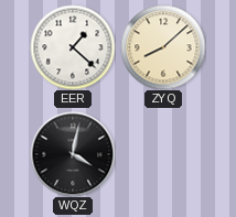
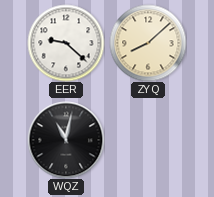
EER: 1:22 -> 9:22 (66, 43)
WQZ: 4:02 -> 11:02 (66, 140)
